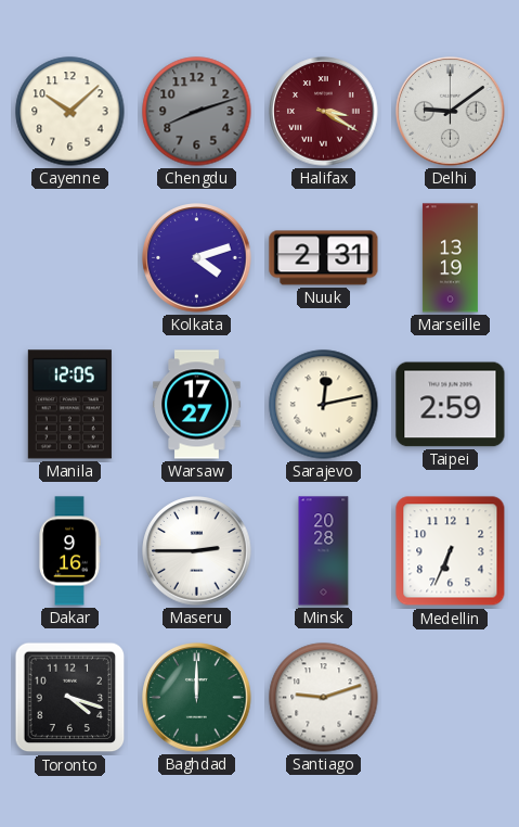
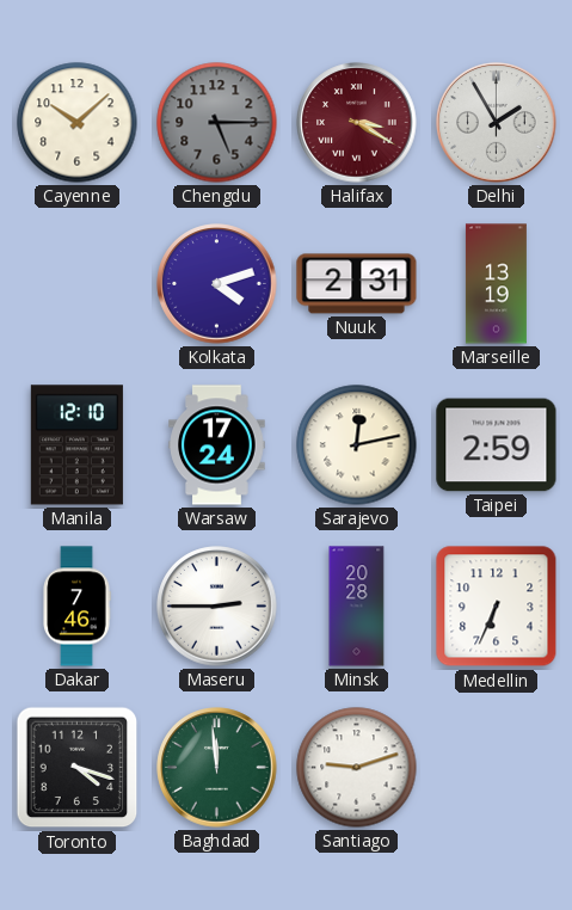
Chengdu: 8:12 -> 5:15 (217, 123)
Delhi: 9:09 -> 1:55 (497, 123)
Manila: 12:05 -> 12:10 (76, 445)
Warsaw: 17:27 -> 17:24 (217, 445)
Dakar: 9:16 -> 7:46 (76, 607)
Baghdad: 12:00 -> 11:59 (217, 768)
